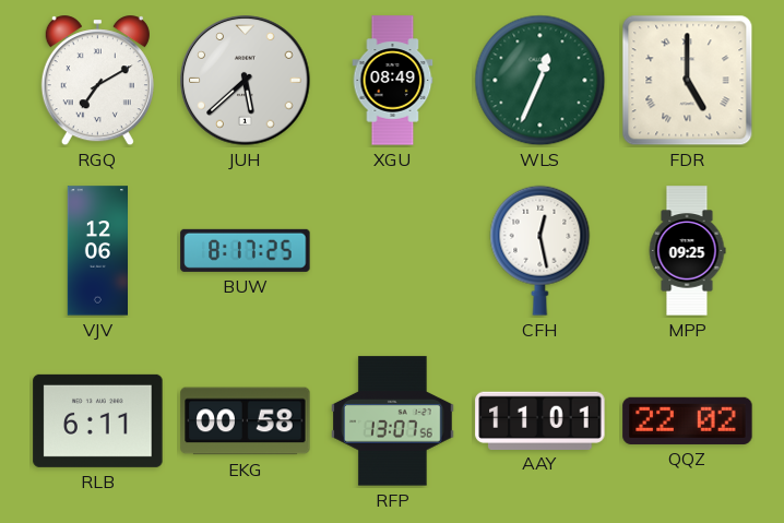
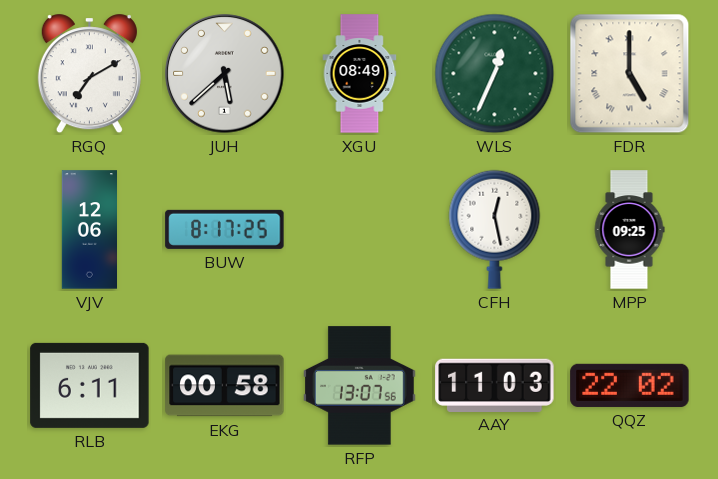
AAY: 11:01 -> 11:03 (495, 385)
